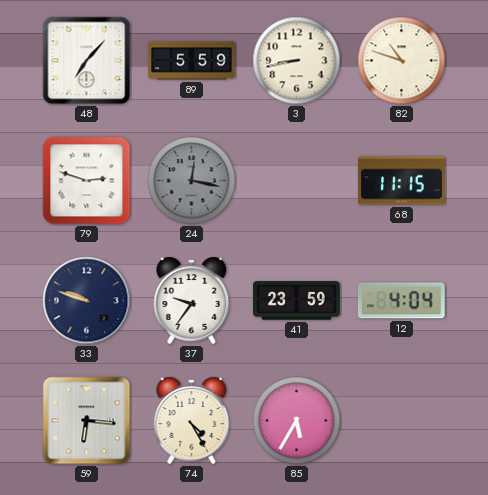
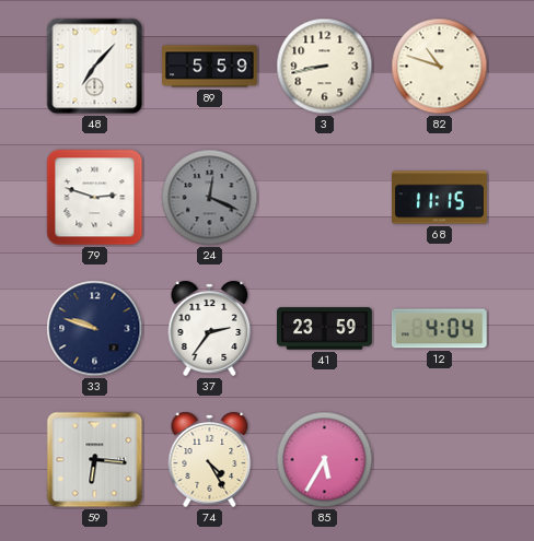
24: 12:17 -> 12:19 (210, 198)
37: 9:36 -> 2:36 (210, 328)
